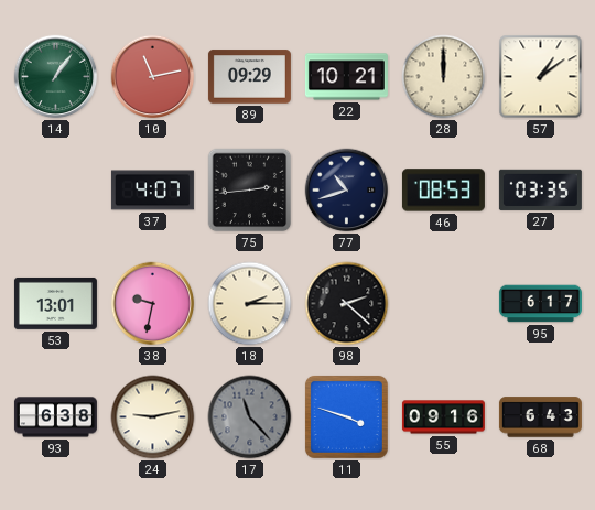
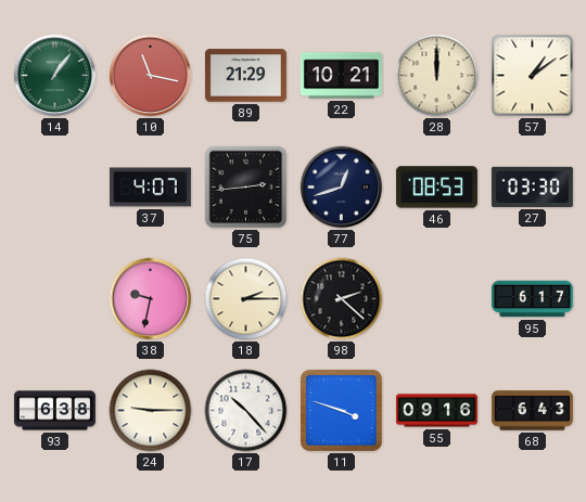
10: 11:13 -> 11:17 (151, 76)
89: 09:29 -> 21:29 (245, 76)
77: 10:42 -> 12:42 (342, 188)
27: 03:35 -> 03:30 (532, 186)
53: 13:01 -> none (55, 303)
24: 9:13 -> 9:15 (151, 411)
17: 11:23 -> 10:23 (246, 411)
17 dial: grey -> white (246, 411)
